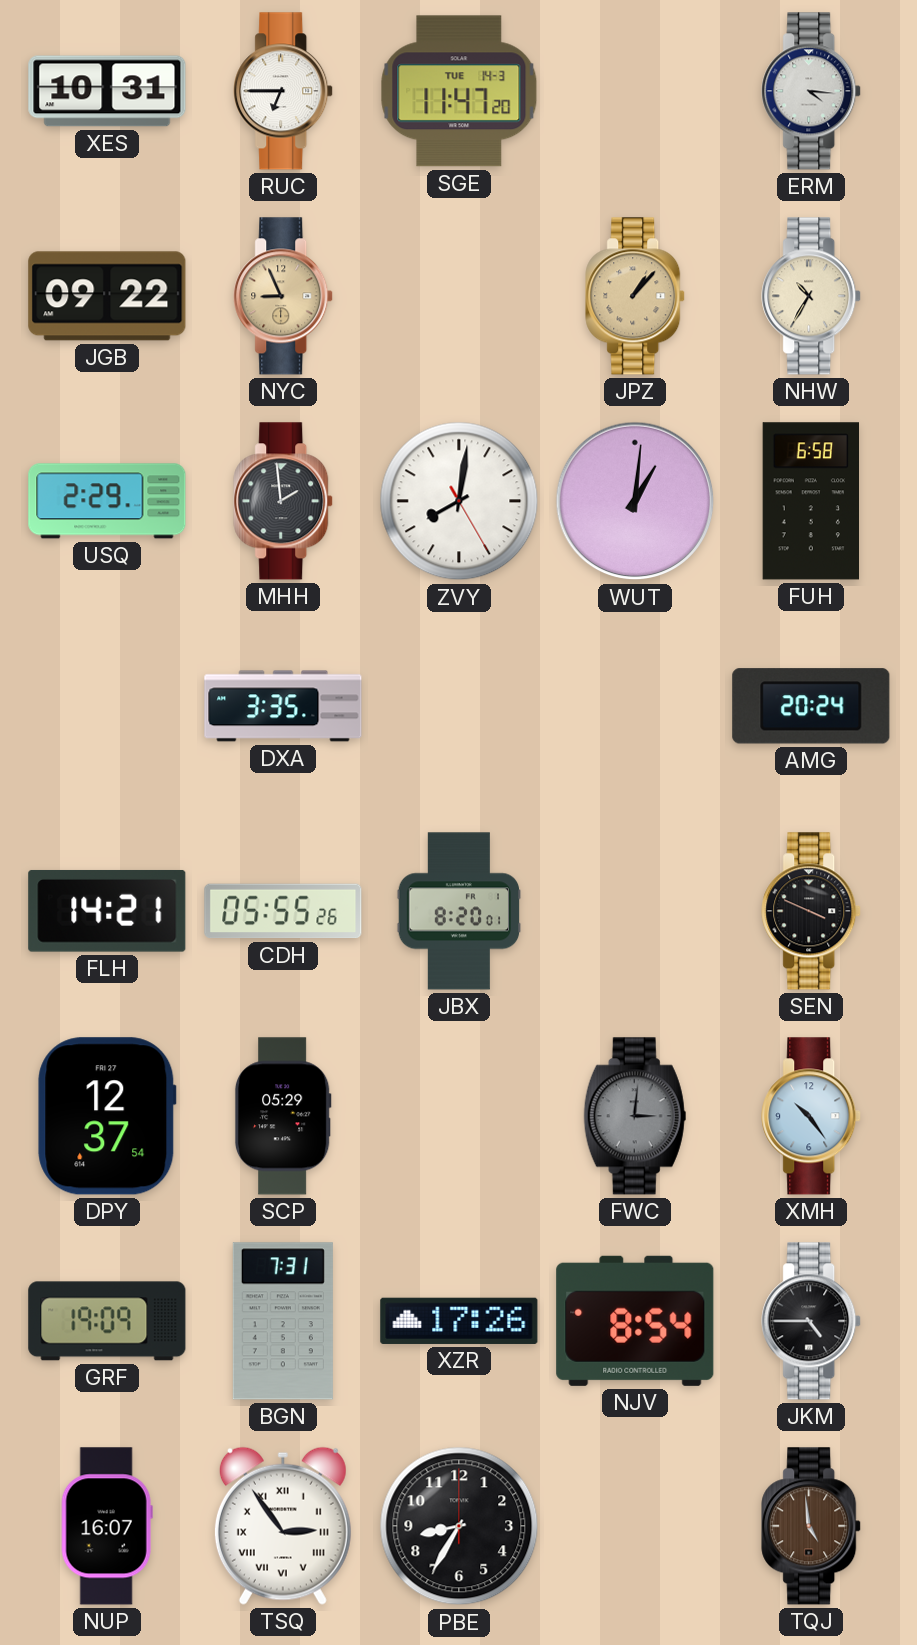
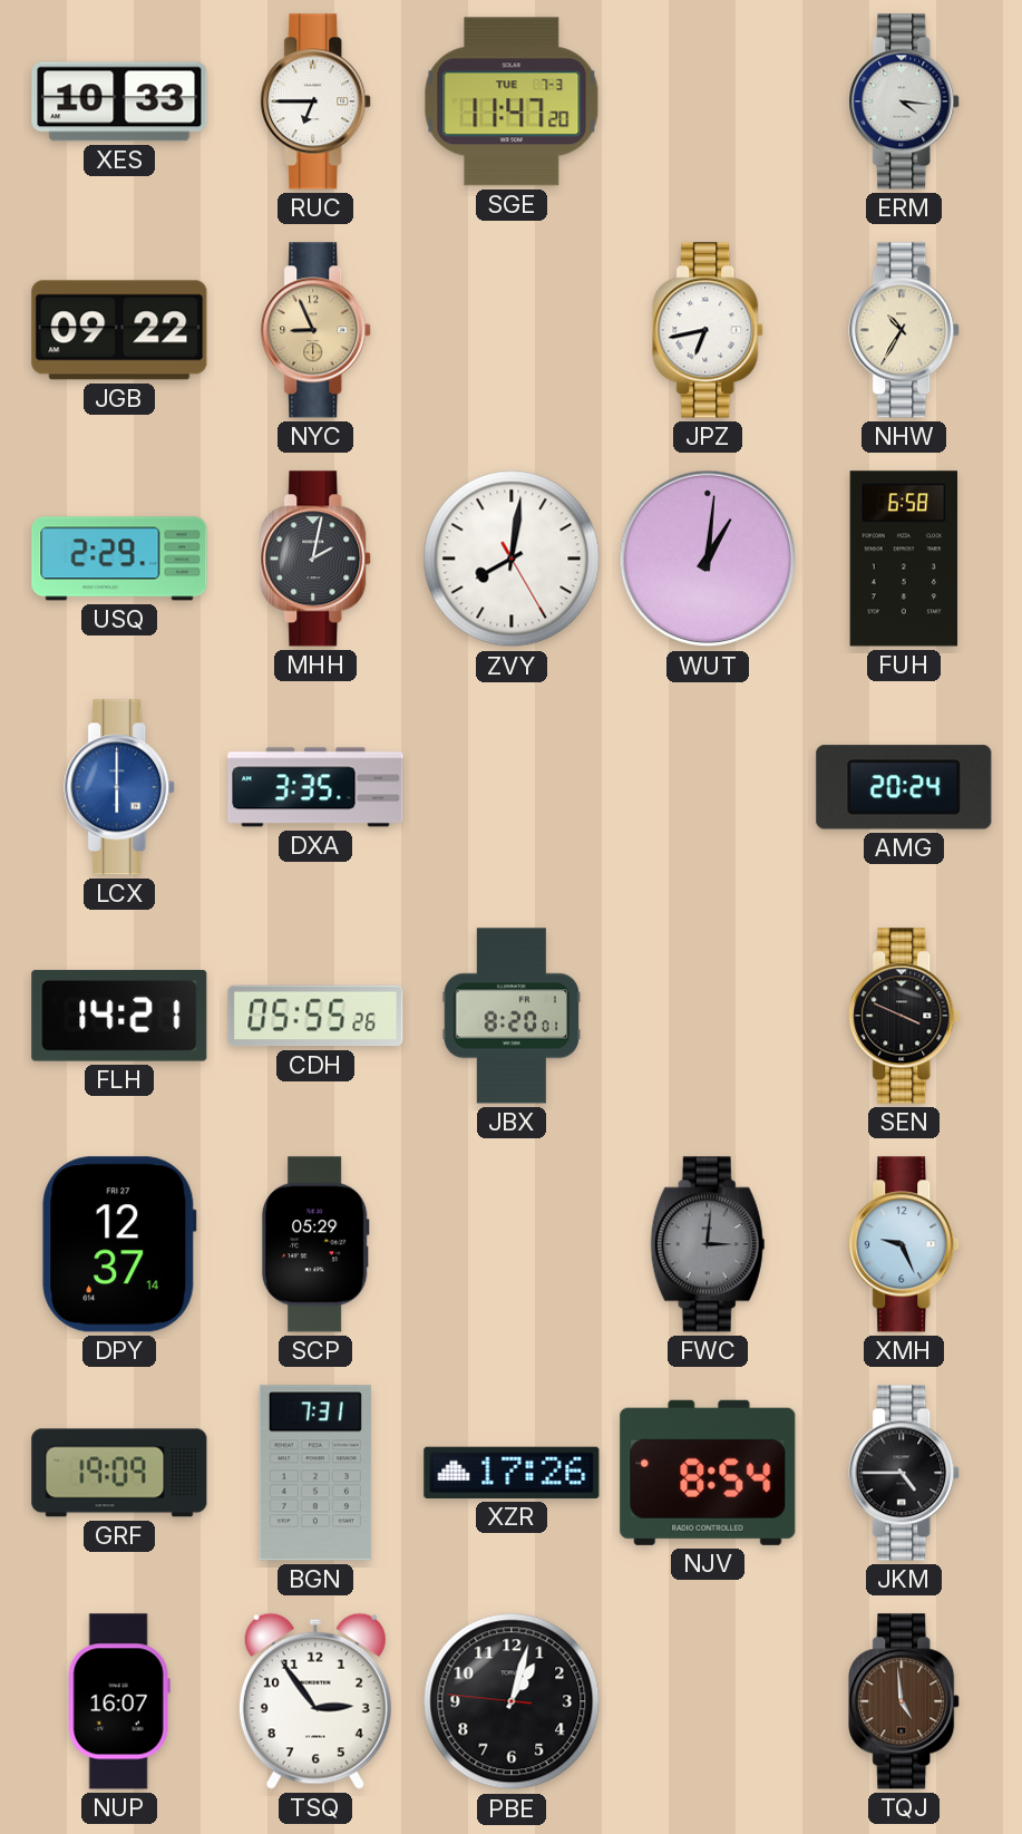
XES: 10:31 -> 10:33 (119, 101)
SGE date: TUE 14-3 -> TUE 7-3 (512, 101)
JPZ: 1:07 -> 6:43 (709, 330)
JPZ dial: champagne -> white (709, 330)
MHH: 1:59 -> 2:02 (317, 559)
LCX: none -> 6:00 (120, 787)
DPY: 12:37:54 -> 12:37:14 (119, 1244)
XMH: 10:24 -> 9:26 (905, 1244)
TSQ numerals: Roman -> Arabic (315, 1701)
PBE: 8:35 -> 1:02 (512, 1701)
